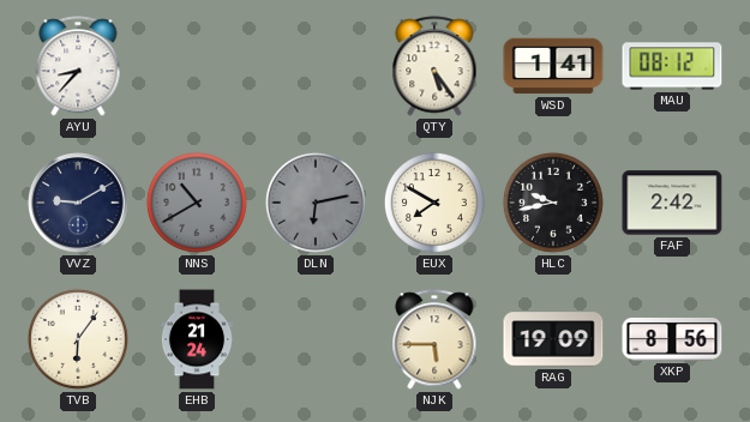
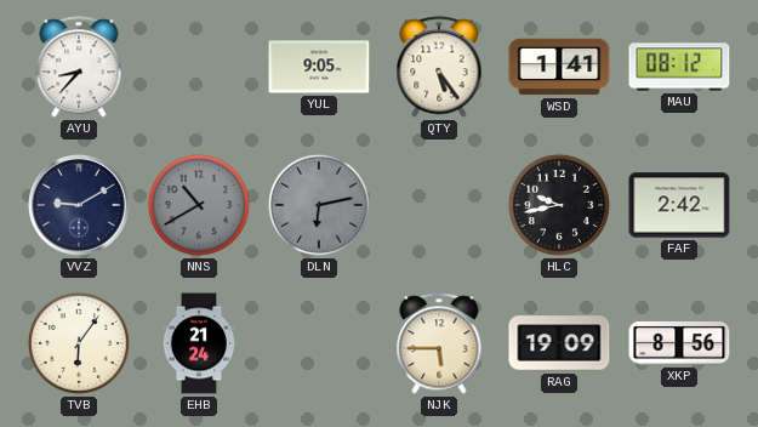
YUL: none -> 9:05 (319, 67)
EUX: 7:50 -> none (434, 203)
